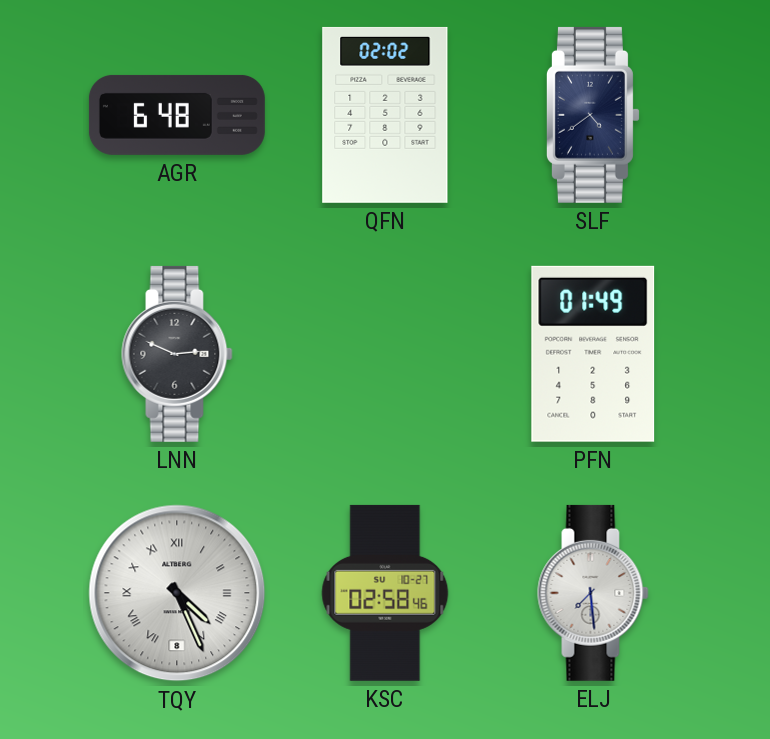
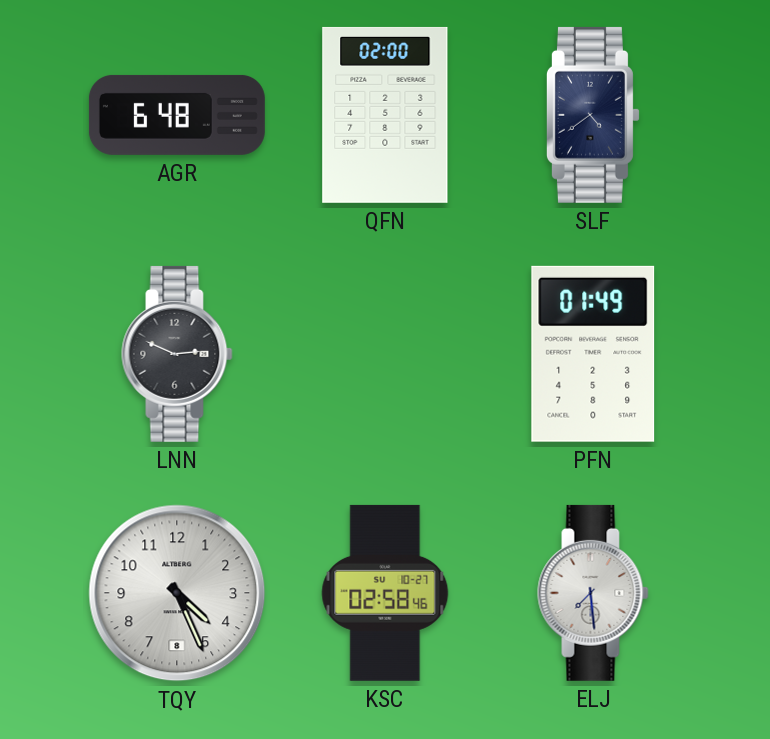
QFN: 02:02 -> 02:00 (385, 115)
TQY numerals: Roman -> Arabic (177, 593)
